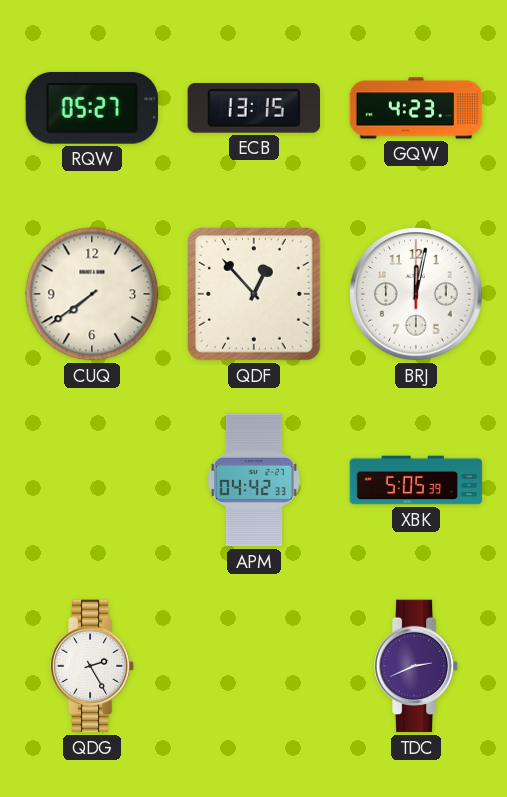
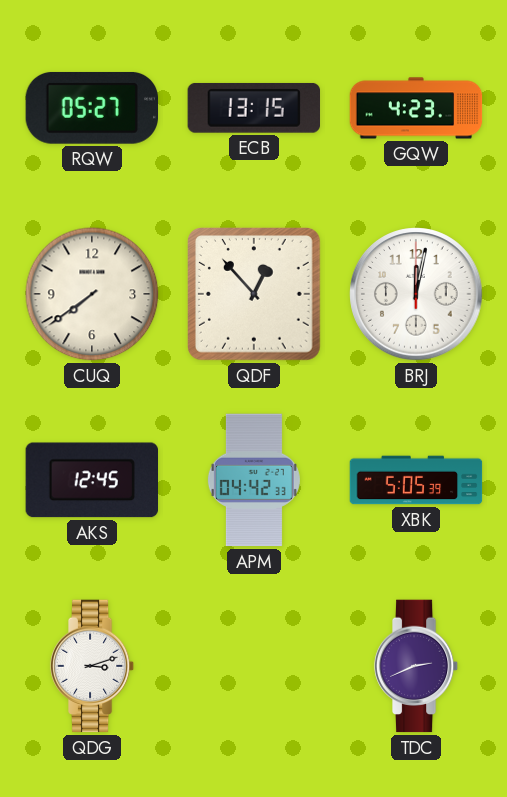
AKS: none -> 12:45 (91, 480)
QDG: 2:25 -> 3:12 (92, 666)
